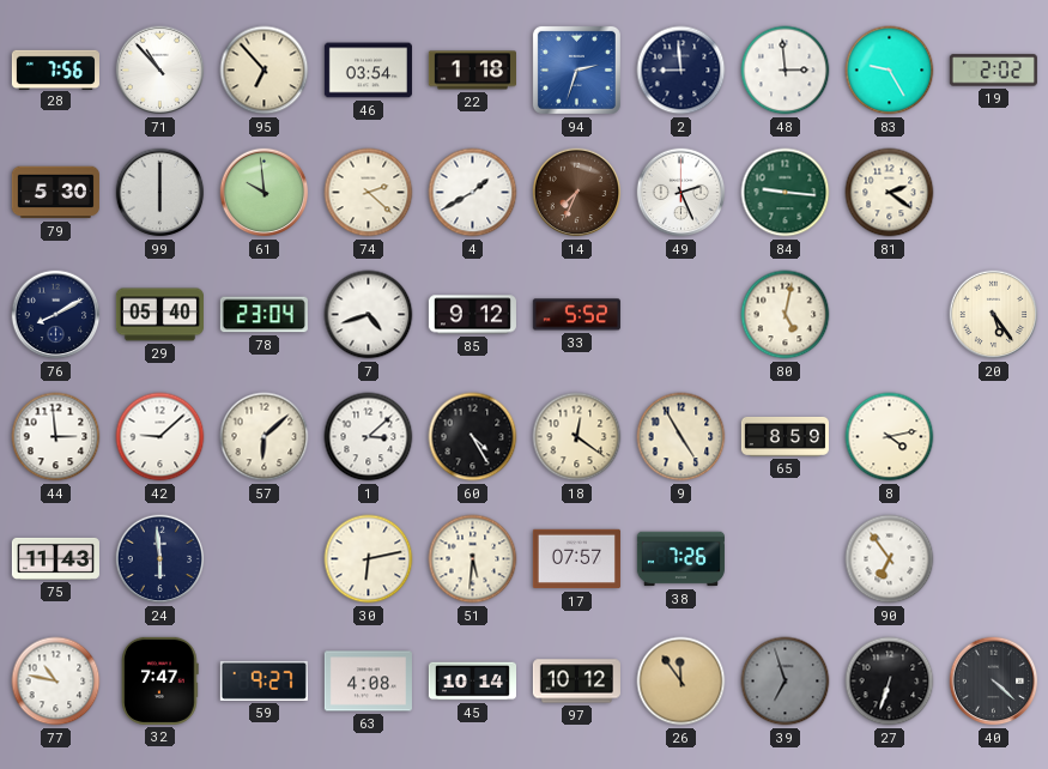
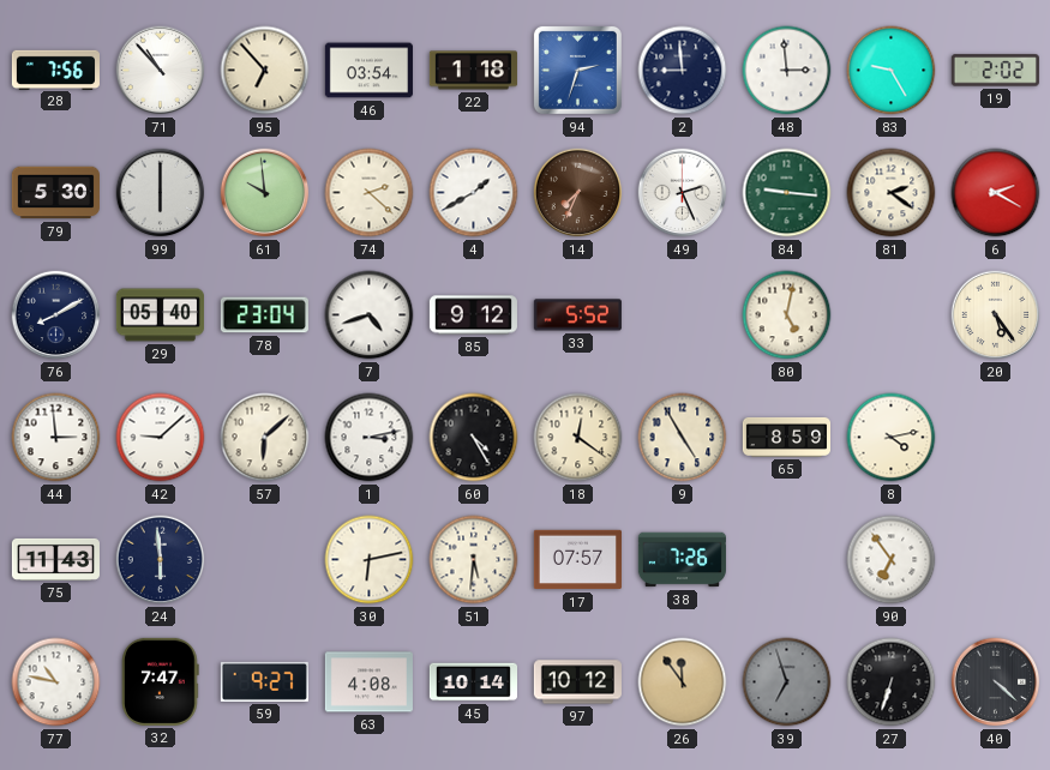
6: none -> 2:20 (996, 193)
1: 3:08 -> 3:13 (370, 438)
